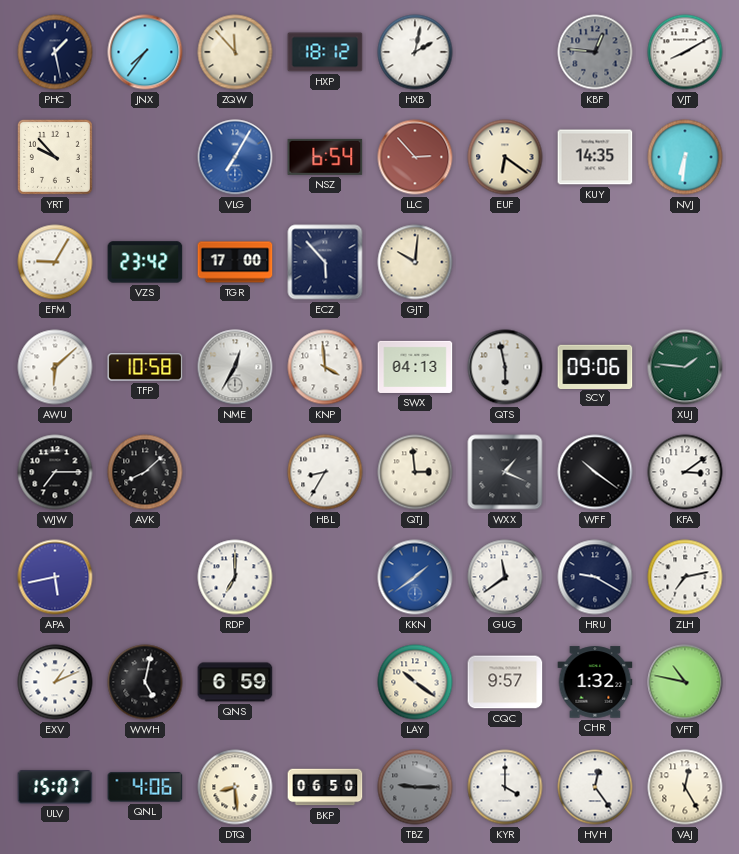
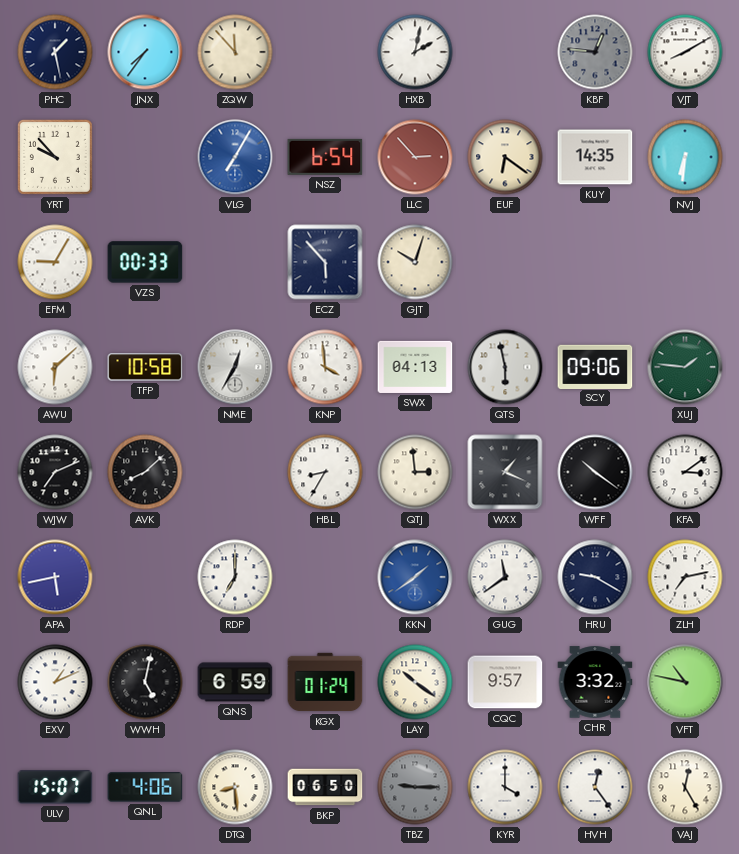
HXP: 18:12 -> none (325, 52)
VZS: 23:42 -> 00:33 (145, 262)
TGR: 17:00 -> none (235, 262)
GJT: 10:01 -> 10:03 (415, 262)
WJW: 7:15 -> 7:11 (55, 472)
KGX: none -> 01:24 (325, 682)
CHR: 1:32 -> 3:32 (595, 682)
